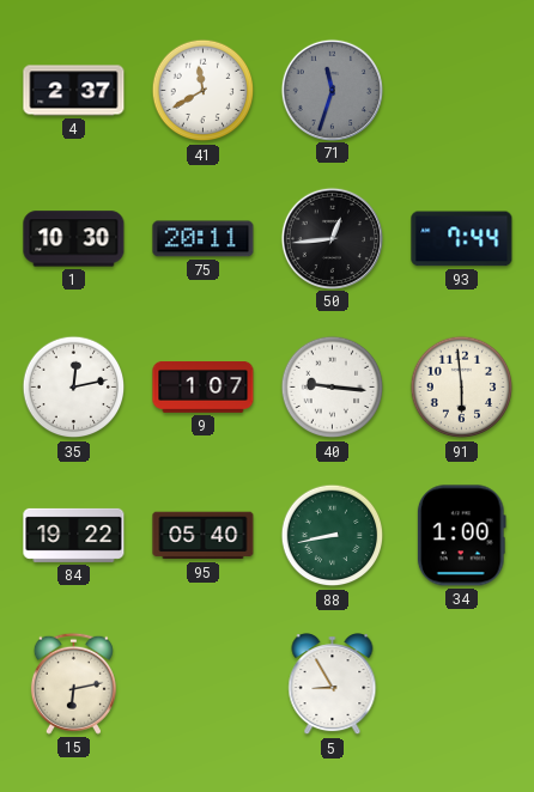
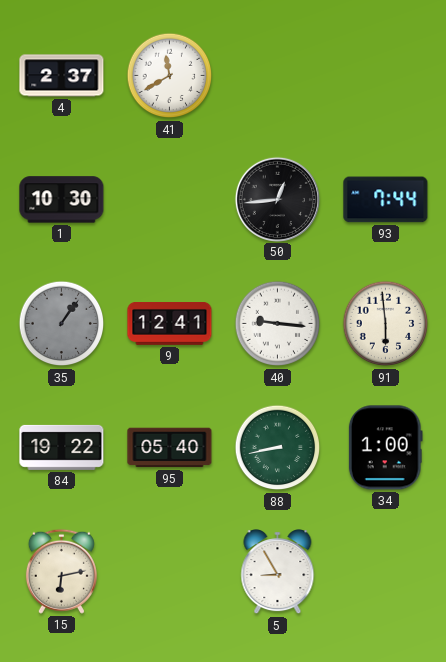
71: 11:33 -> none (332, 90)
75: 20:11 -> none (204, 239)
35: 12:13 -> 1:06 (62, 324)
35 dial: white -> grey (62, 324)
9: 1:07 -> 12:41 (170, 324)
